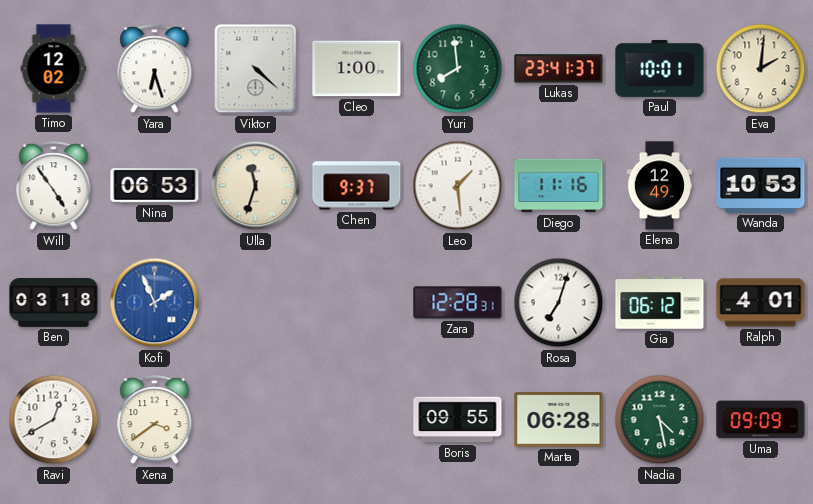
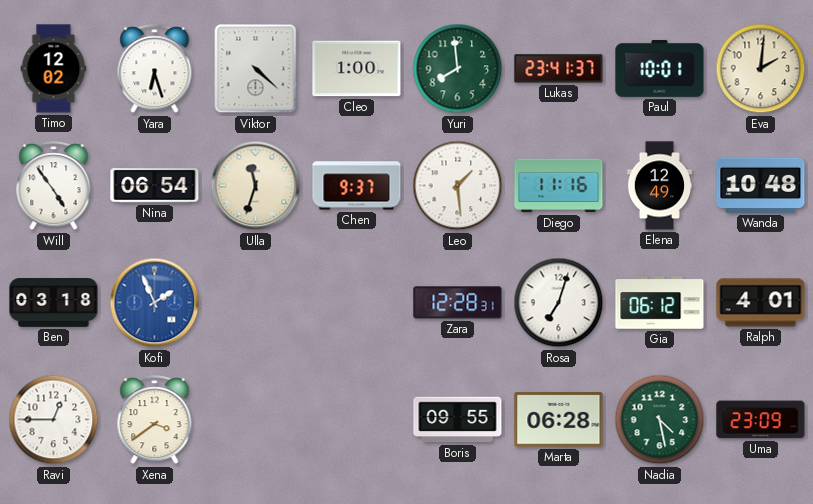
Nina: 06:53 -> 06:54 (155, 186)
Wanda: 10:53 -> 10:48 (761, 185)
Ravi: 12:40 -> 12:45 (54, 420)
Uma: 09:09 -> 23:09 (761, 420)
